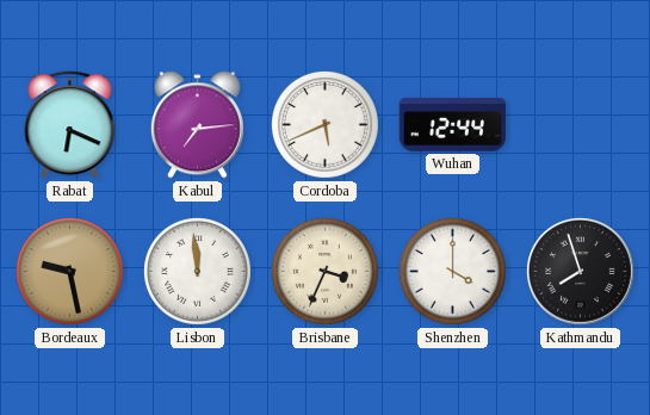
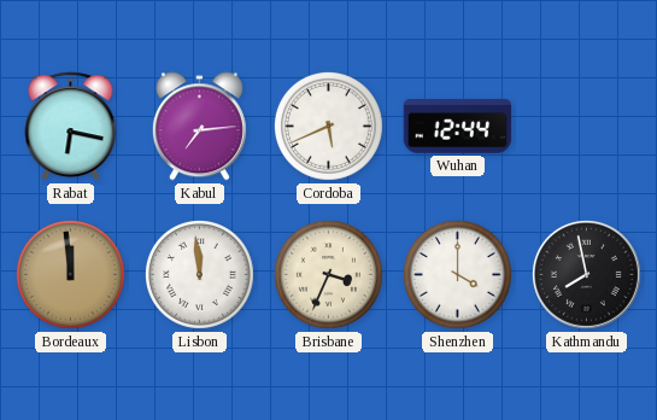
Rabat: 6:19 -> 6:17 (71, 127)
Bordeaux: 9:28 -> 11:59 (70, 274)
Kathmandu: 7:57 -> 7:58 (586, 274)
